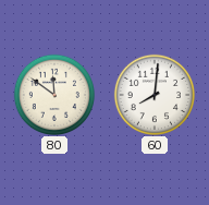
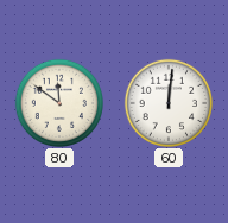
60: 8:01 -> 12:01 (167, 102)
